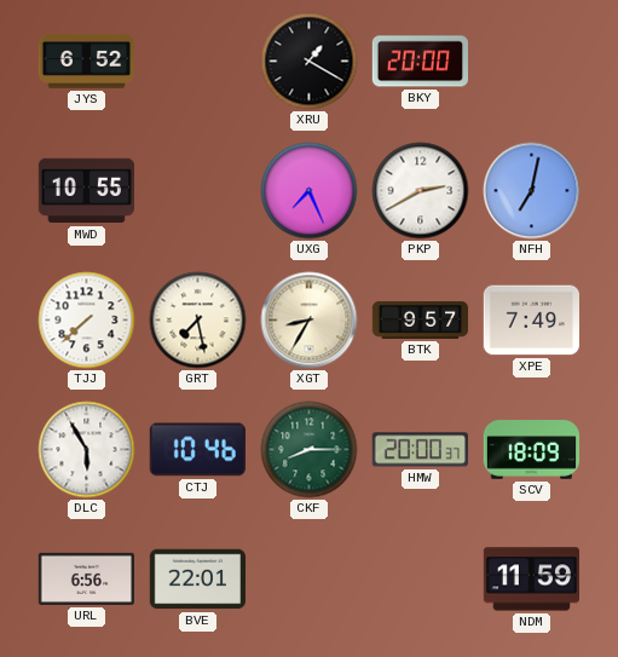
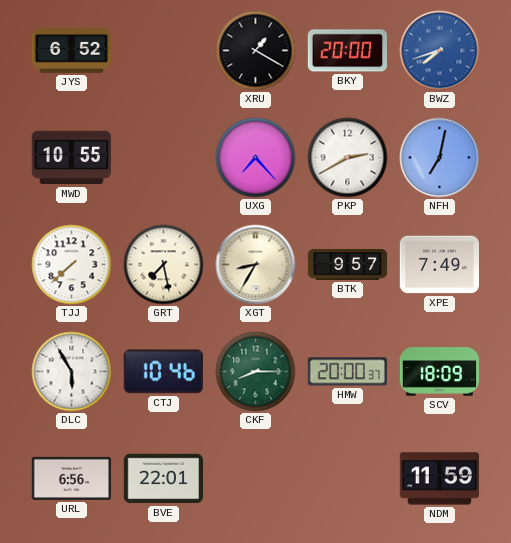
BWZ: none -> 7:42 (440, 51)
UXG: 7:26 -> 7:23 (256, 158)
